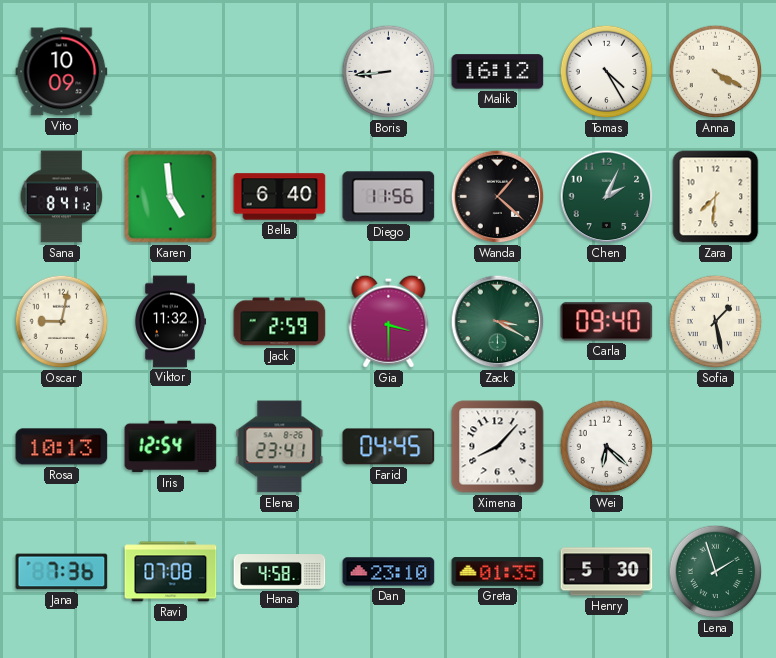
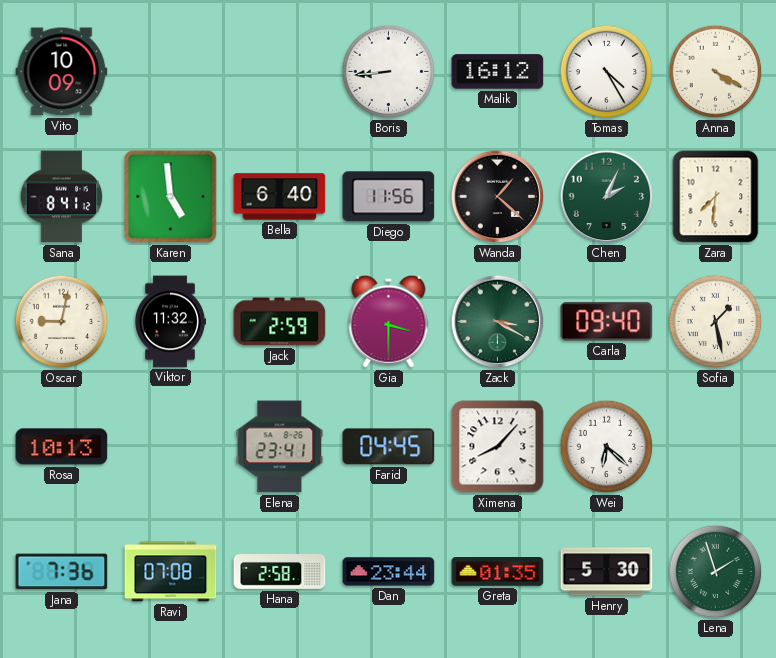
Iris: 12:54 -> none (171, 447)
Hana: 4:58 -> 2:58 (280, 572)
Dan: 23:10 -> 23:44 (389, 572)
